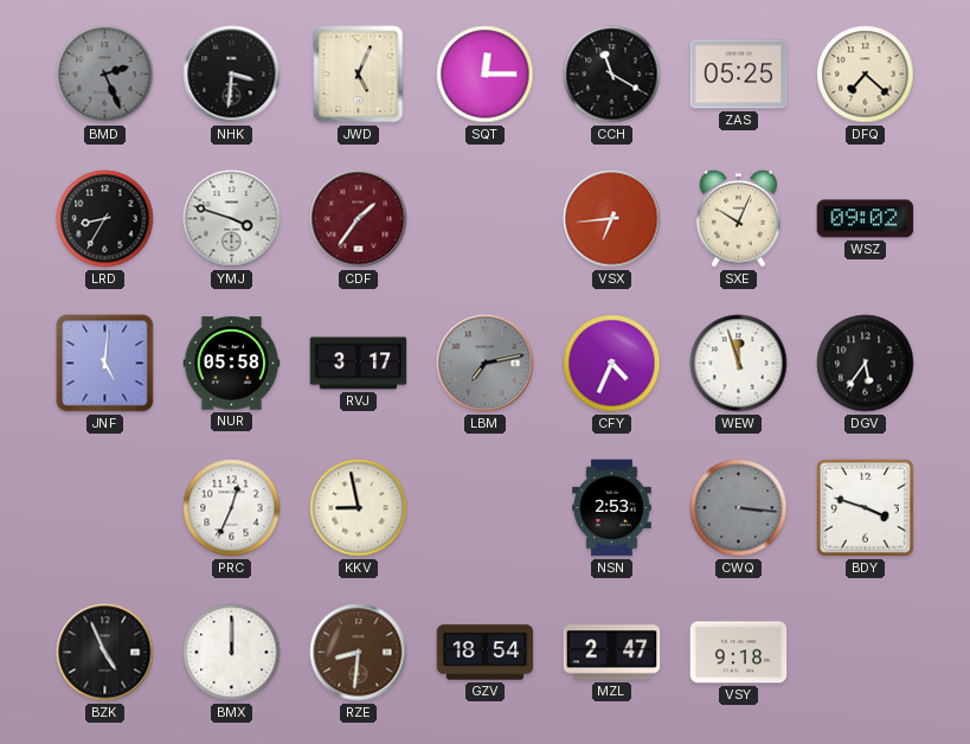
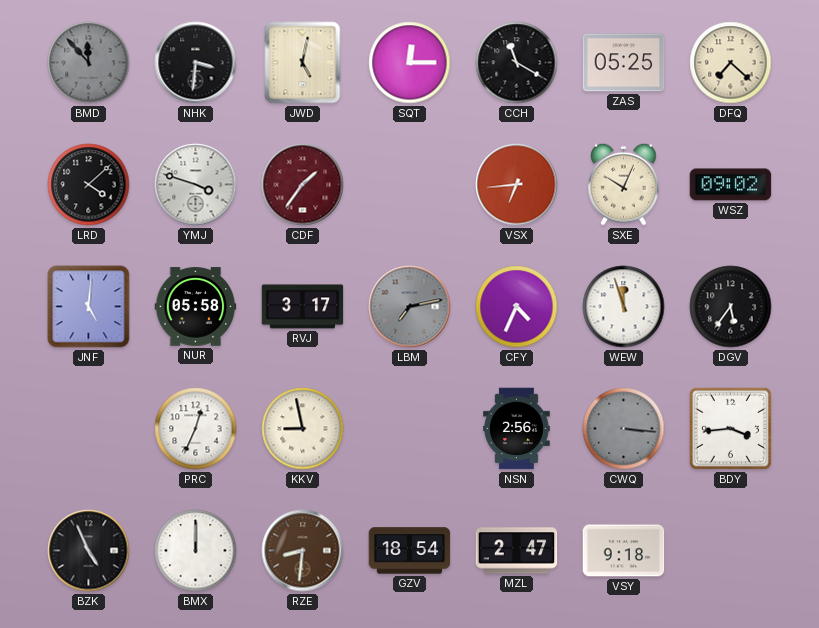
BMD: 2:26 -> 11:53 (89, 63)
JWD: 5:04 -> 5:02 (303, 63)
LRD: 8:35 -> 4:08 (89, 185)
NSN: 2:53 -> 2:56 (517, 429)
BDY: 3:48 -> 3:44 (730, 428)
